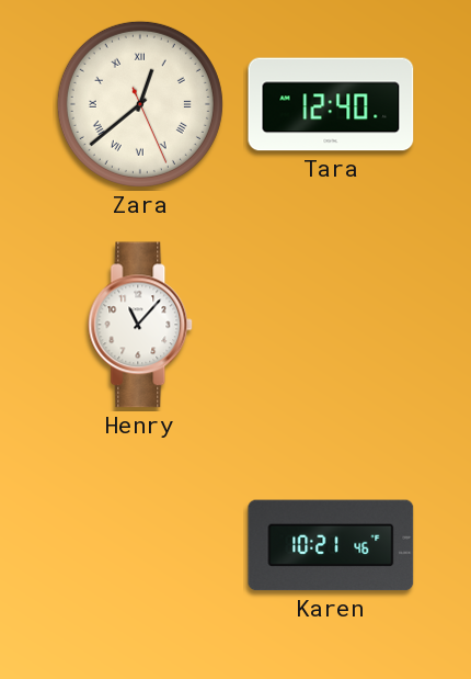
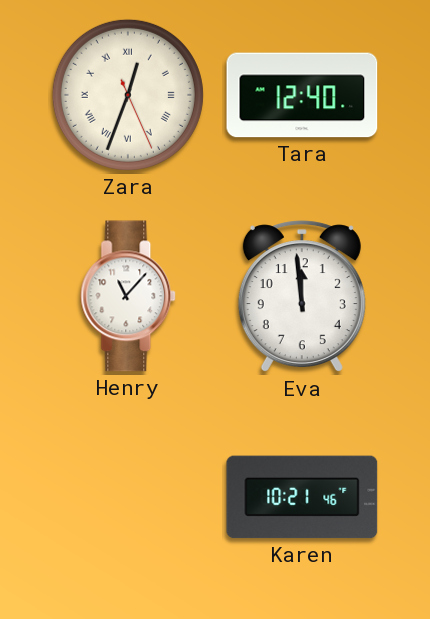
Zara: 12:38 -> 12:33 (128, 95)
Eva: none -> 11:59 (302, 297)
